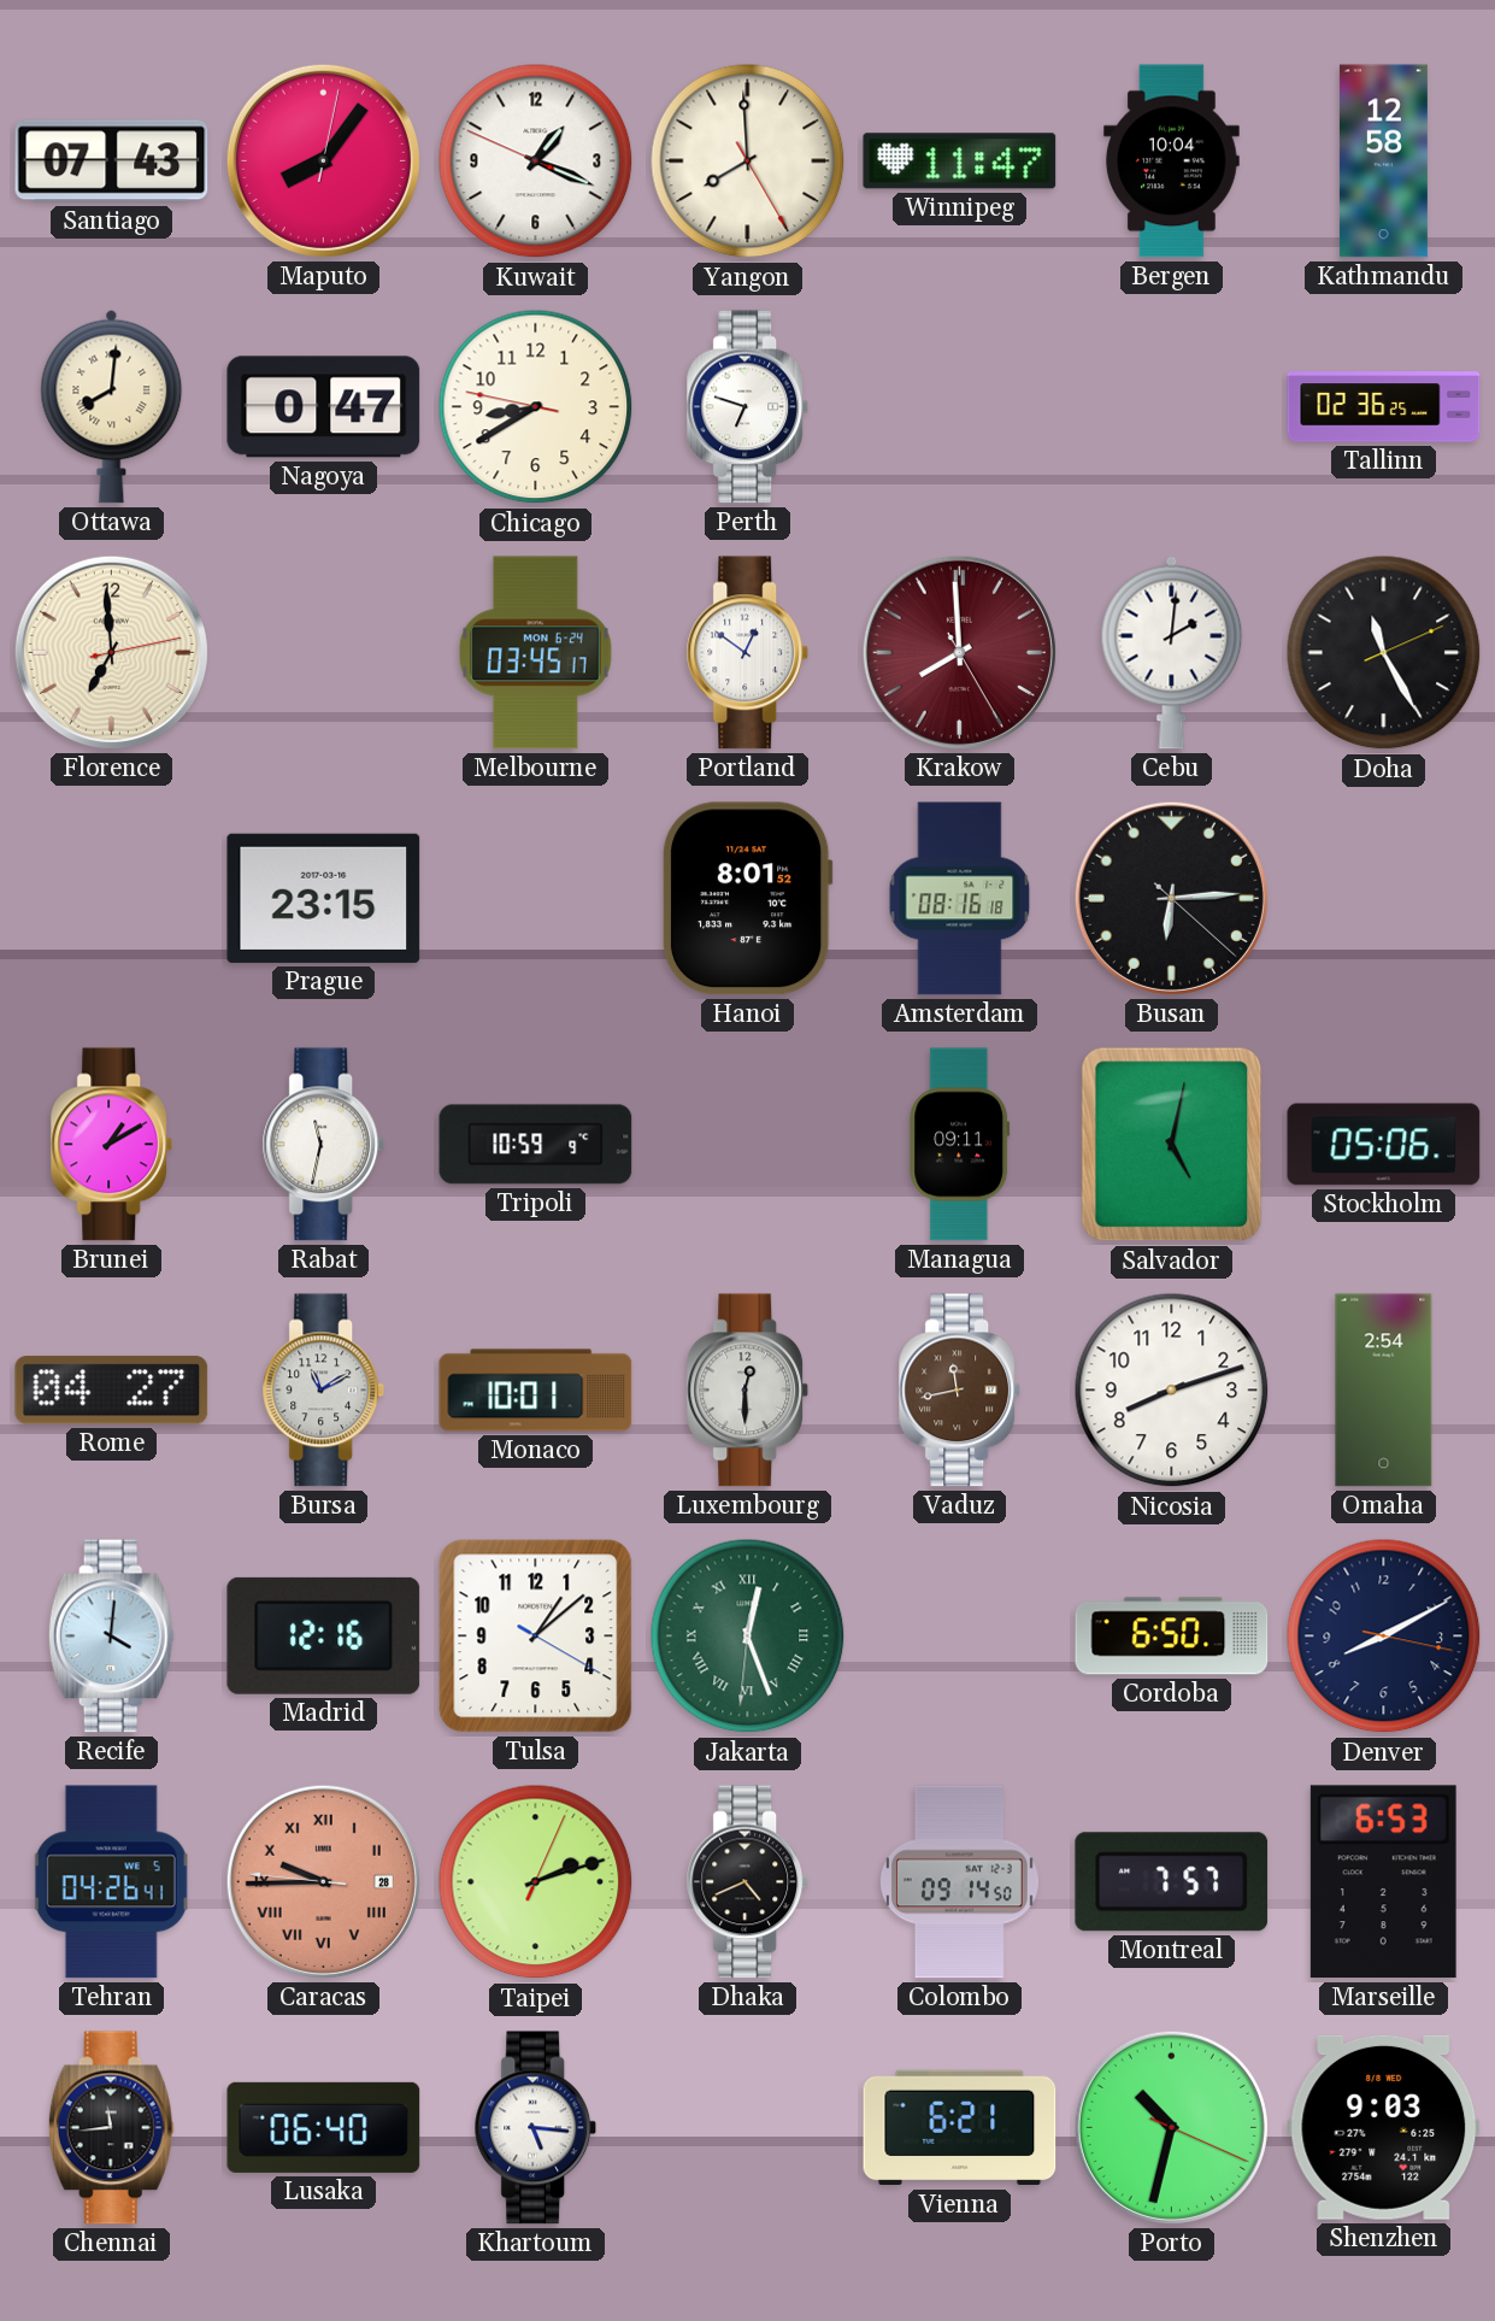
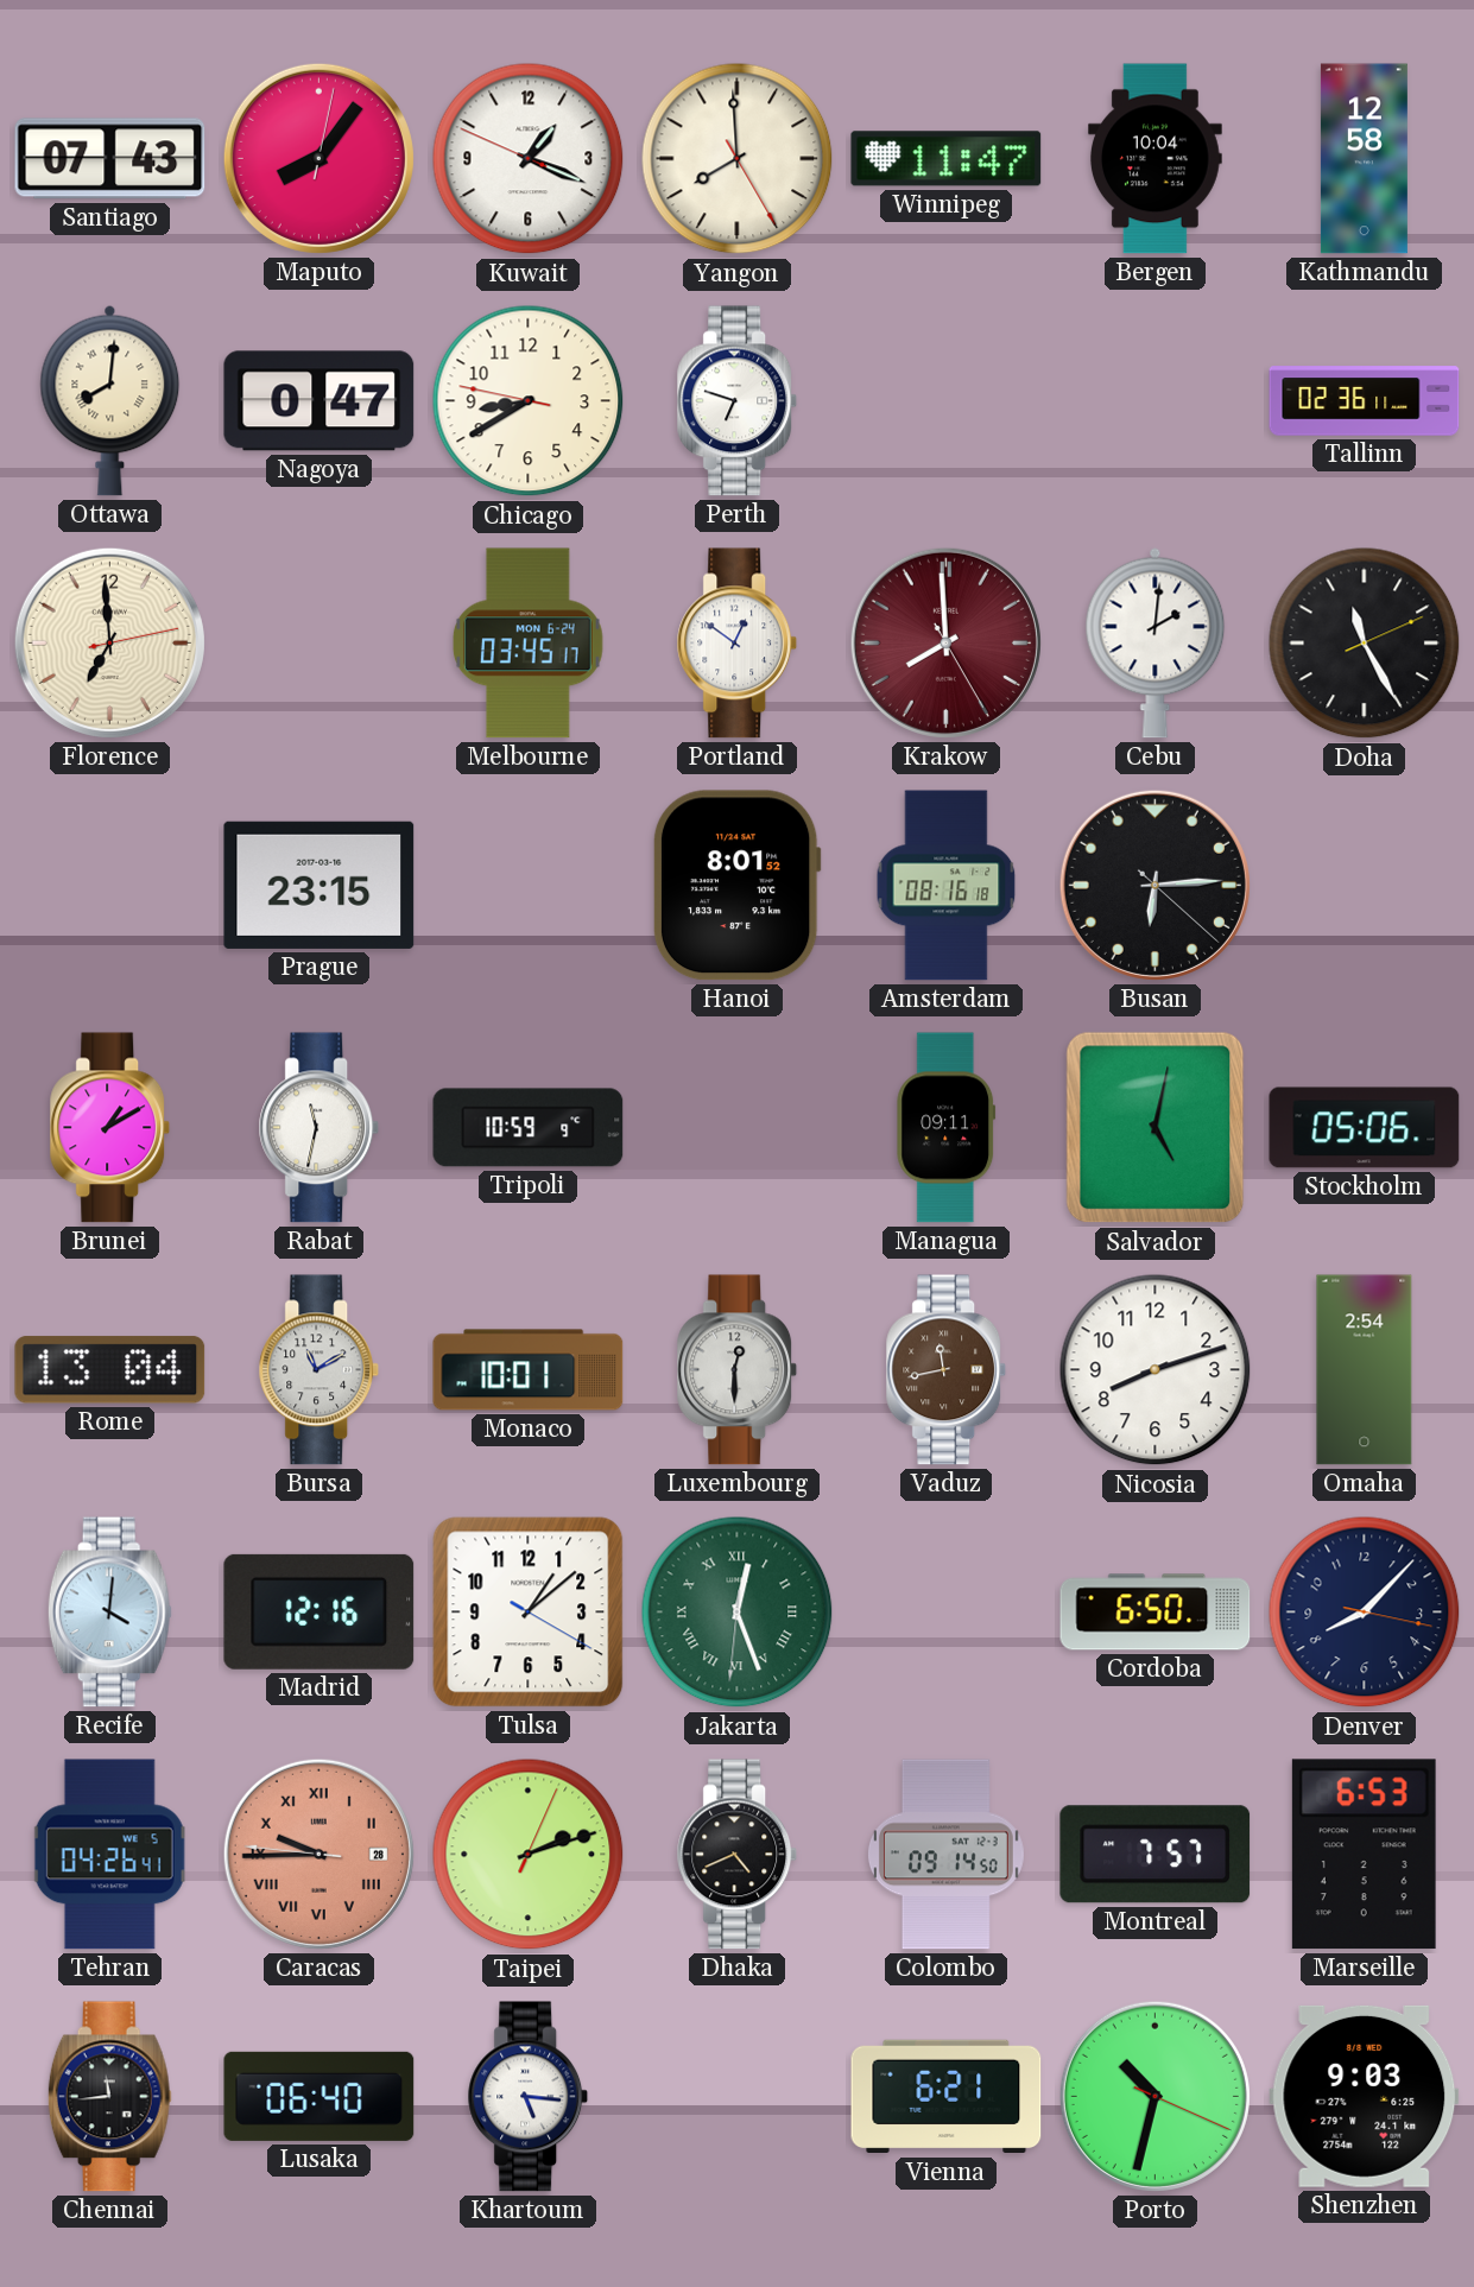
Tallinn: 02:36:25 -> 02:36:11 (1365, 401)
Rome: 04:27 -> 13:04 (110, 1370)
Denver: 8:10 -> 8:07 (1365, 1613)
